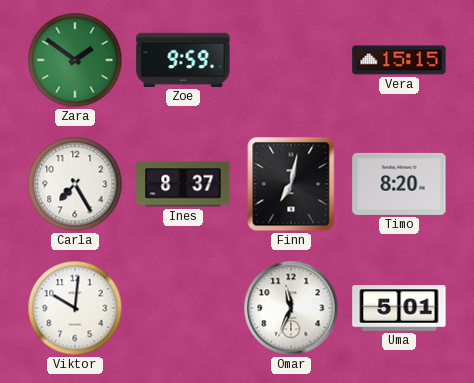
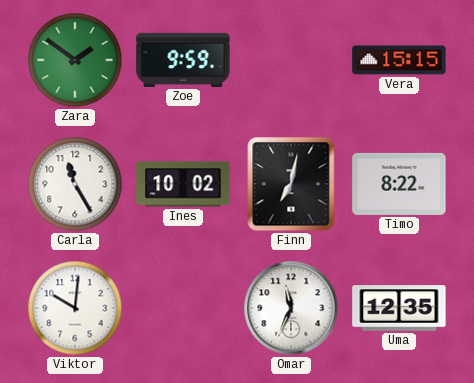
Carla: 7:25 -> 11:25 (75, 184)
Ines: 8:37 -> 10:02 (183, 184)
Timo: 8:20 -> 8:22 (399, 184)
Uma: 5:01 -> 12:35 (399, 308)
